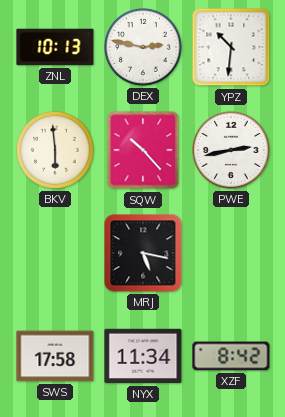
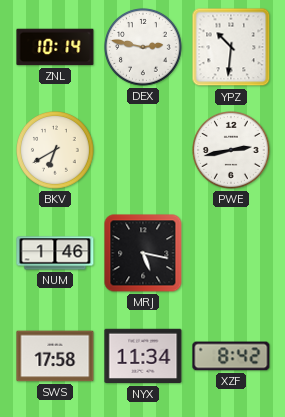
ZNL: 10:13 -> 10:14 (55, 47)
BKV: 5:59 -> 6:40 (56, 151)
SQW: 10:23 -> none (143, 150)
NUM: none -> 1:46 (55, 253)
